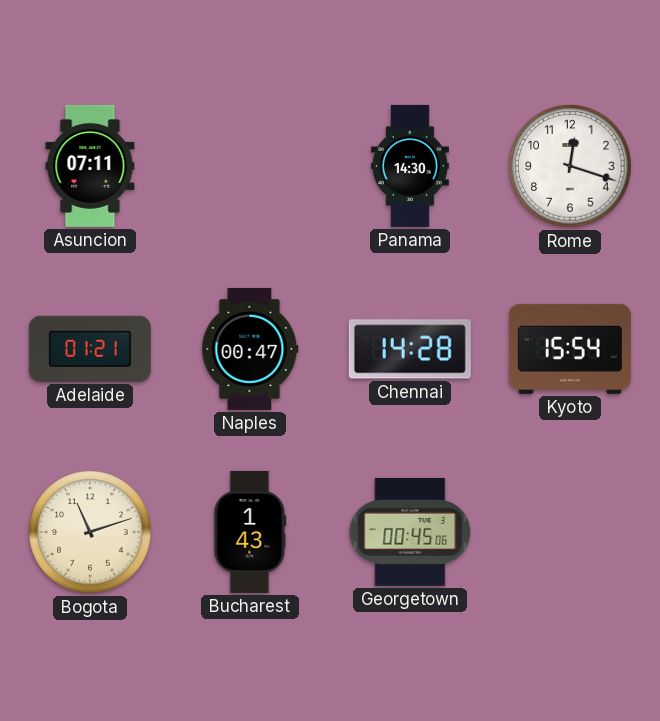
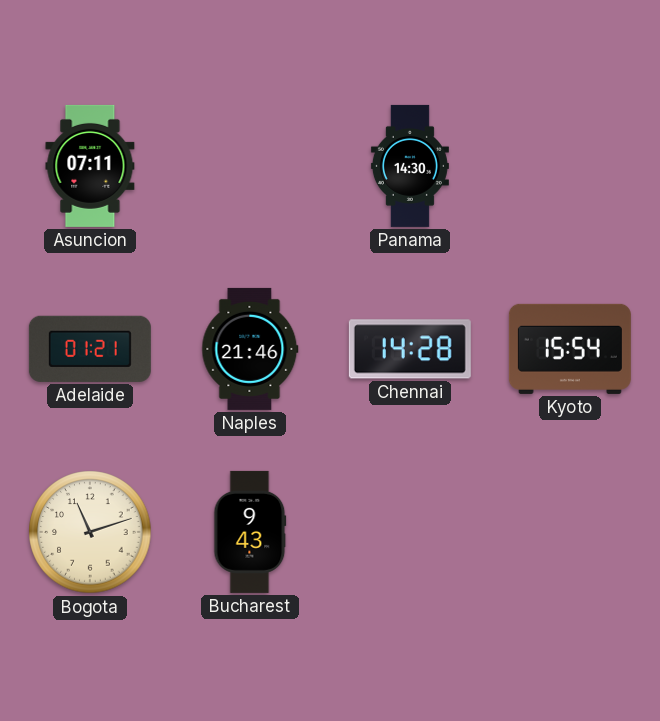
Rome: 12:18 -> none (570, 166)
Naples: 00:47 -> 21:46 (250, 349)
Bucharest: 1:43 -> 9:43 (250, 532)
Georgetown: 00:45 -> none (410, 532)
